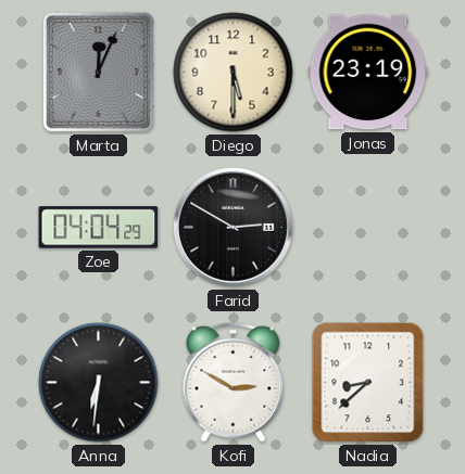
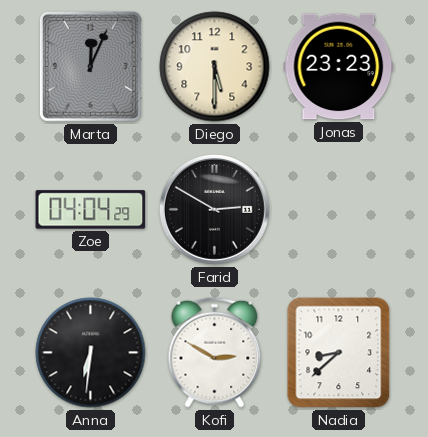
Jonas: 23:19 -> 23:23 (339, 67)
